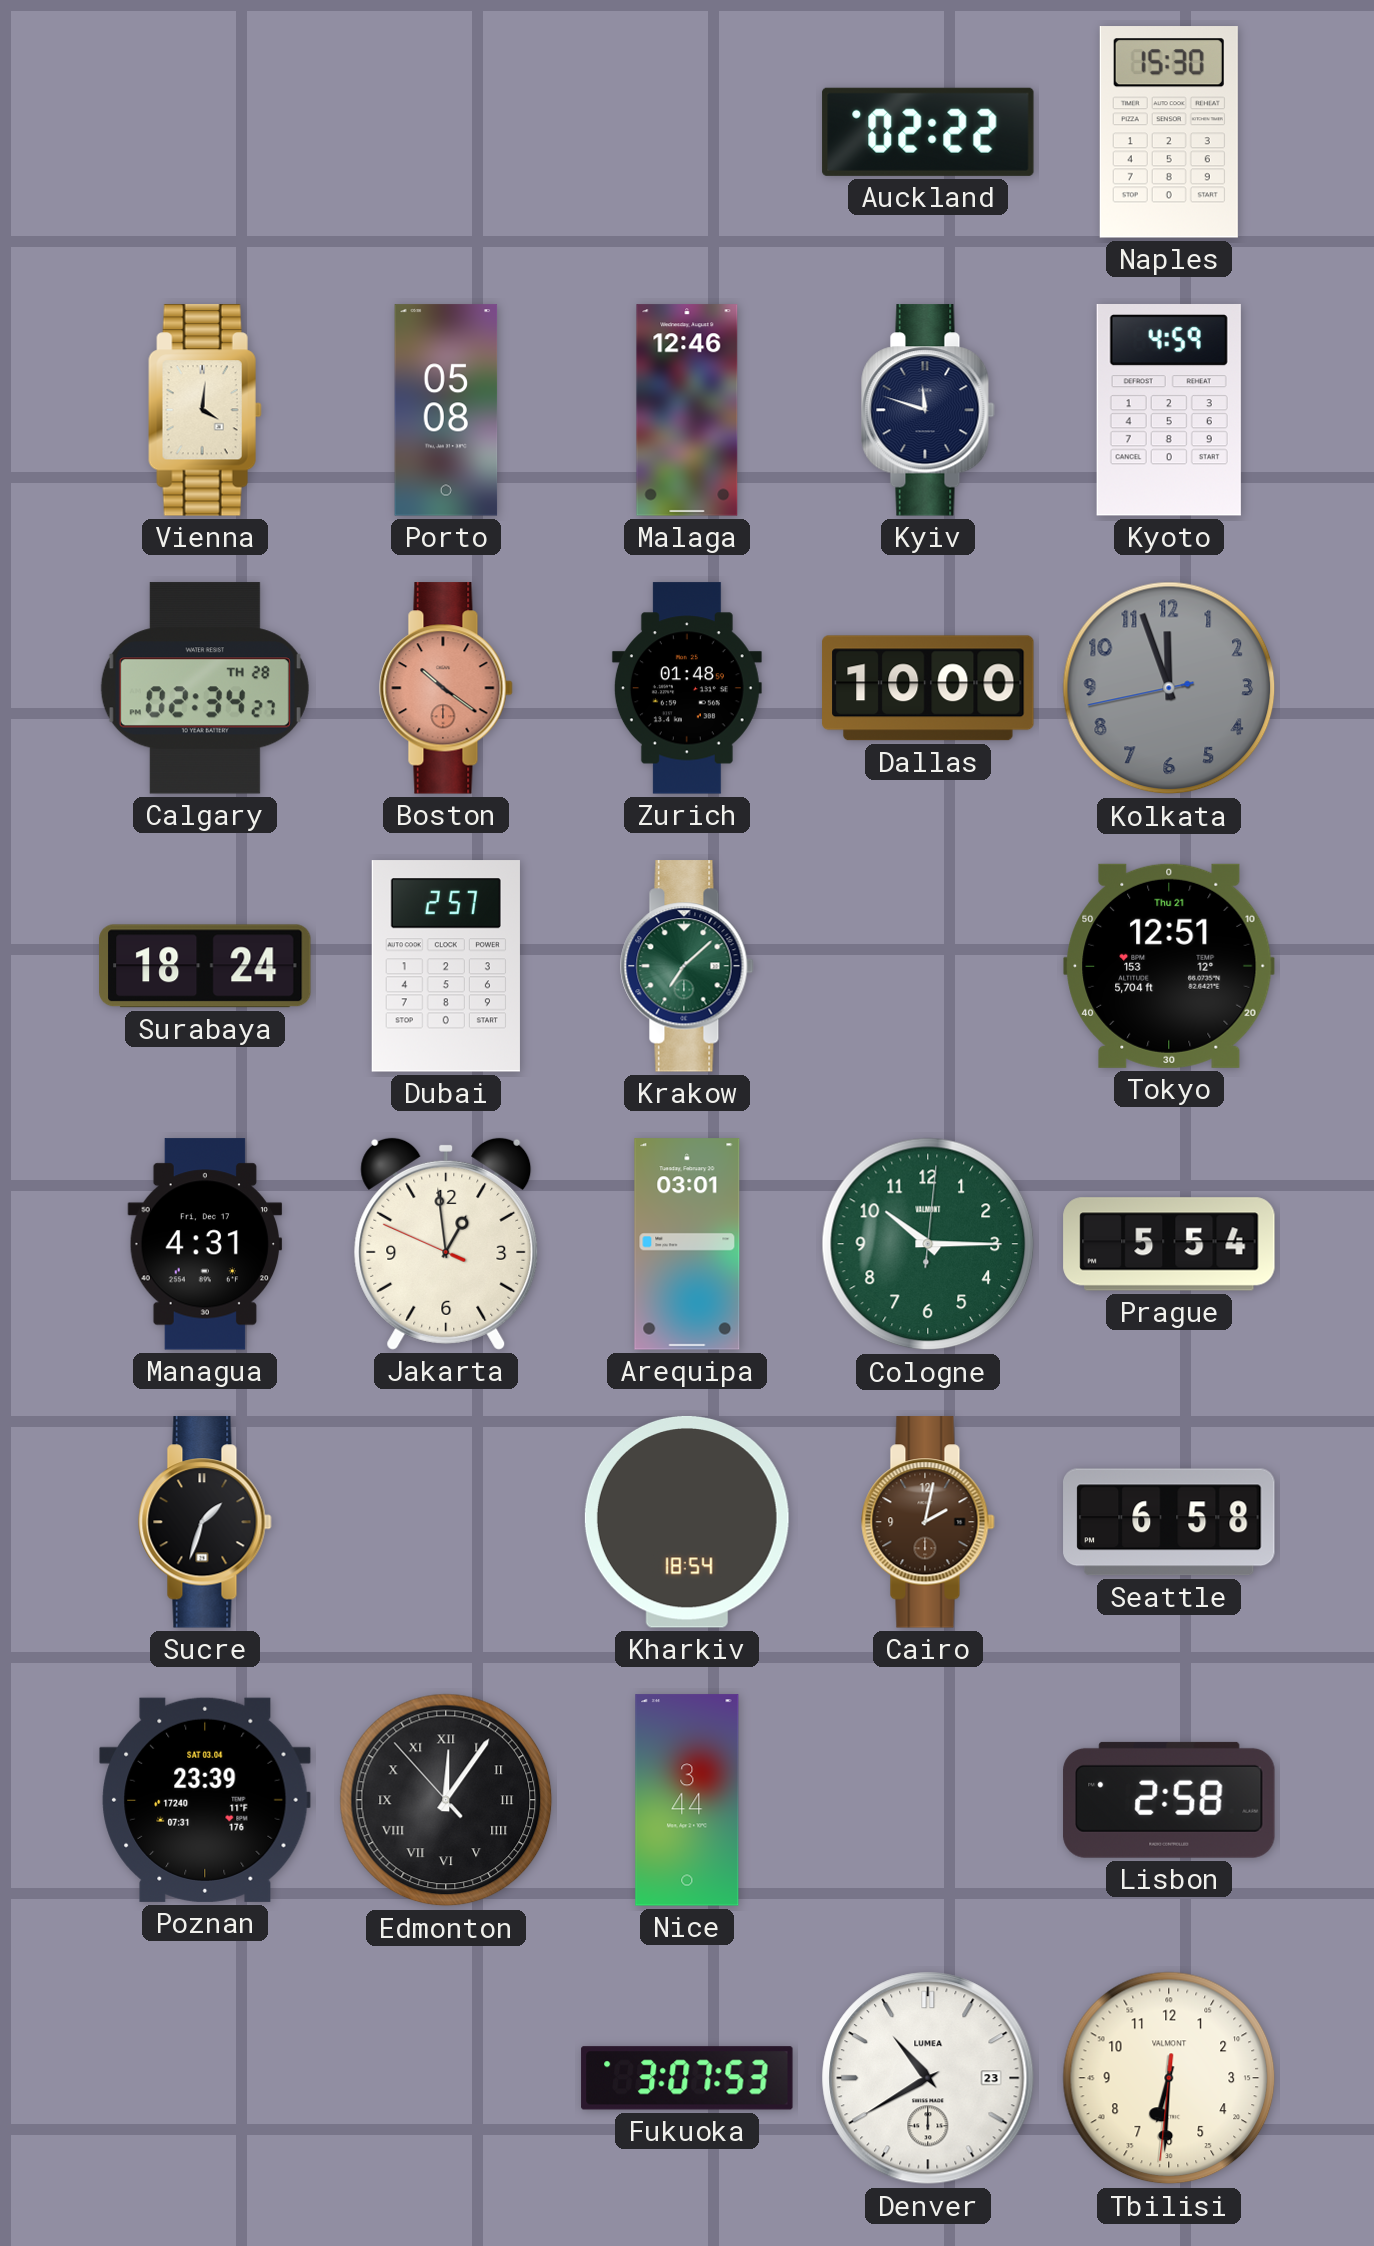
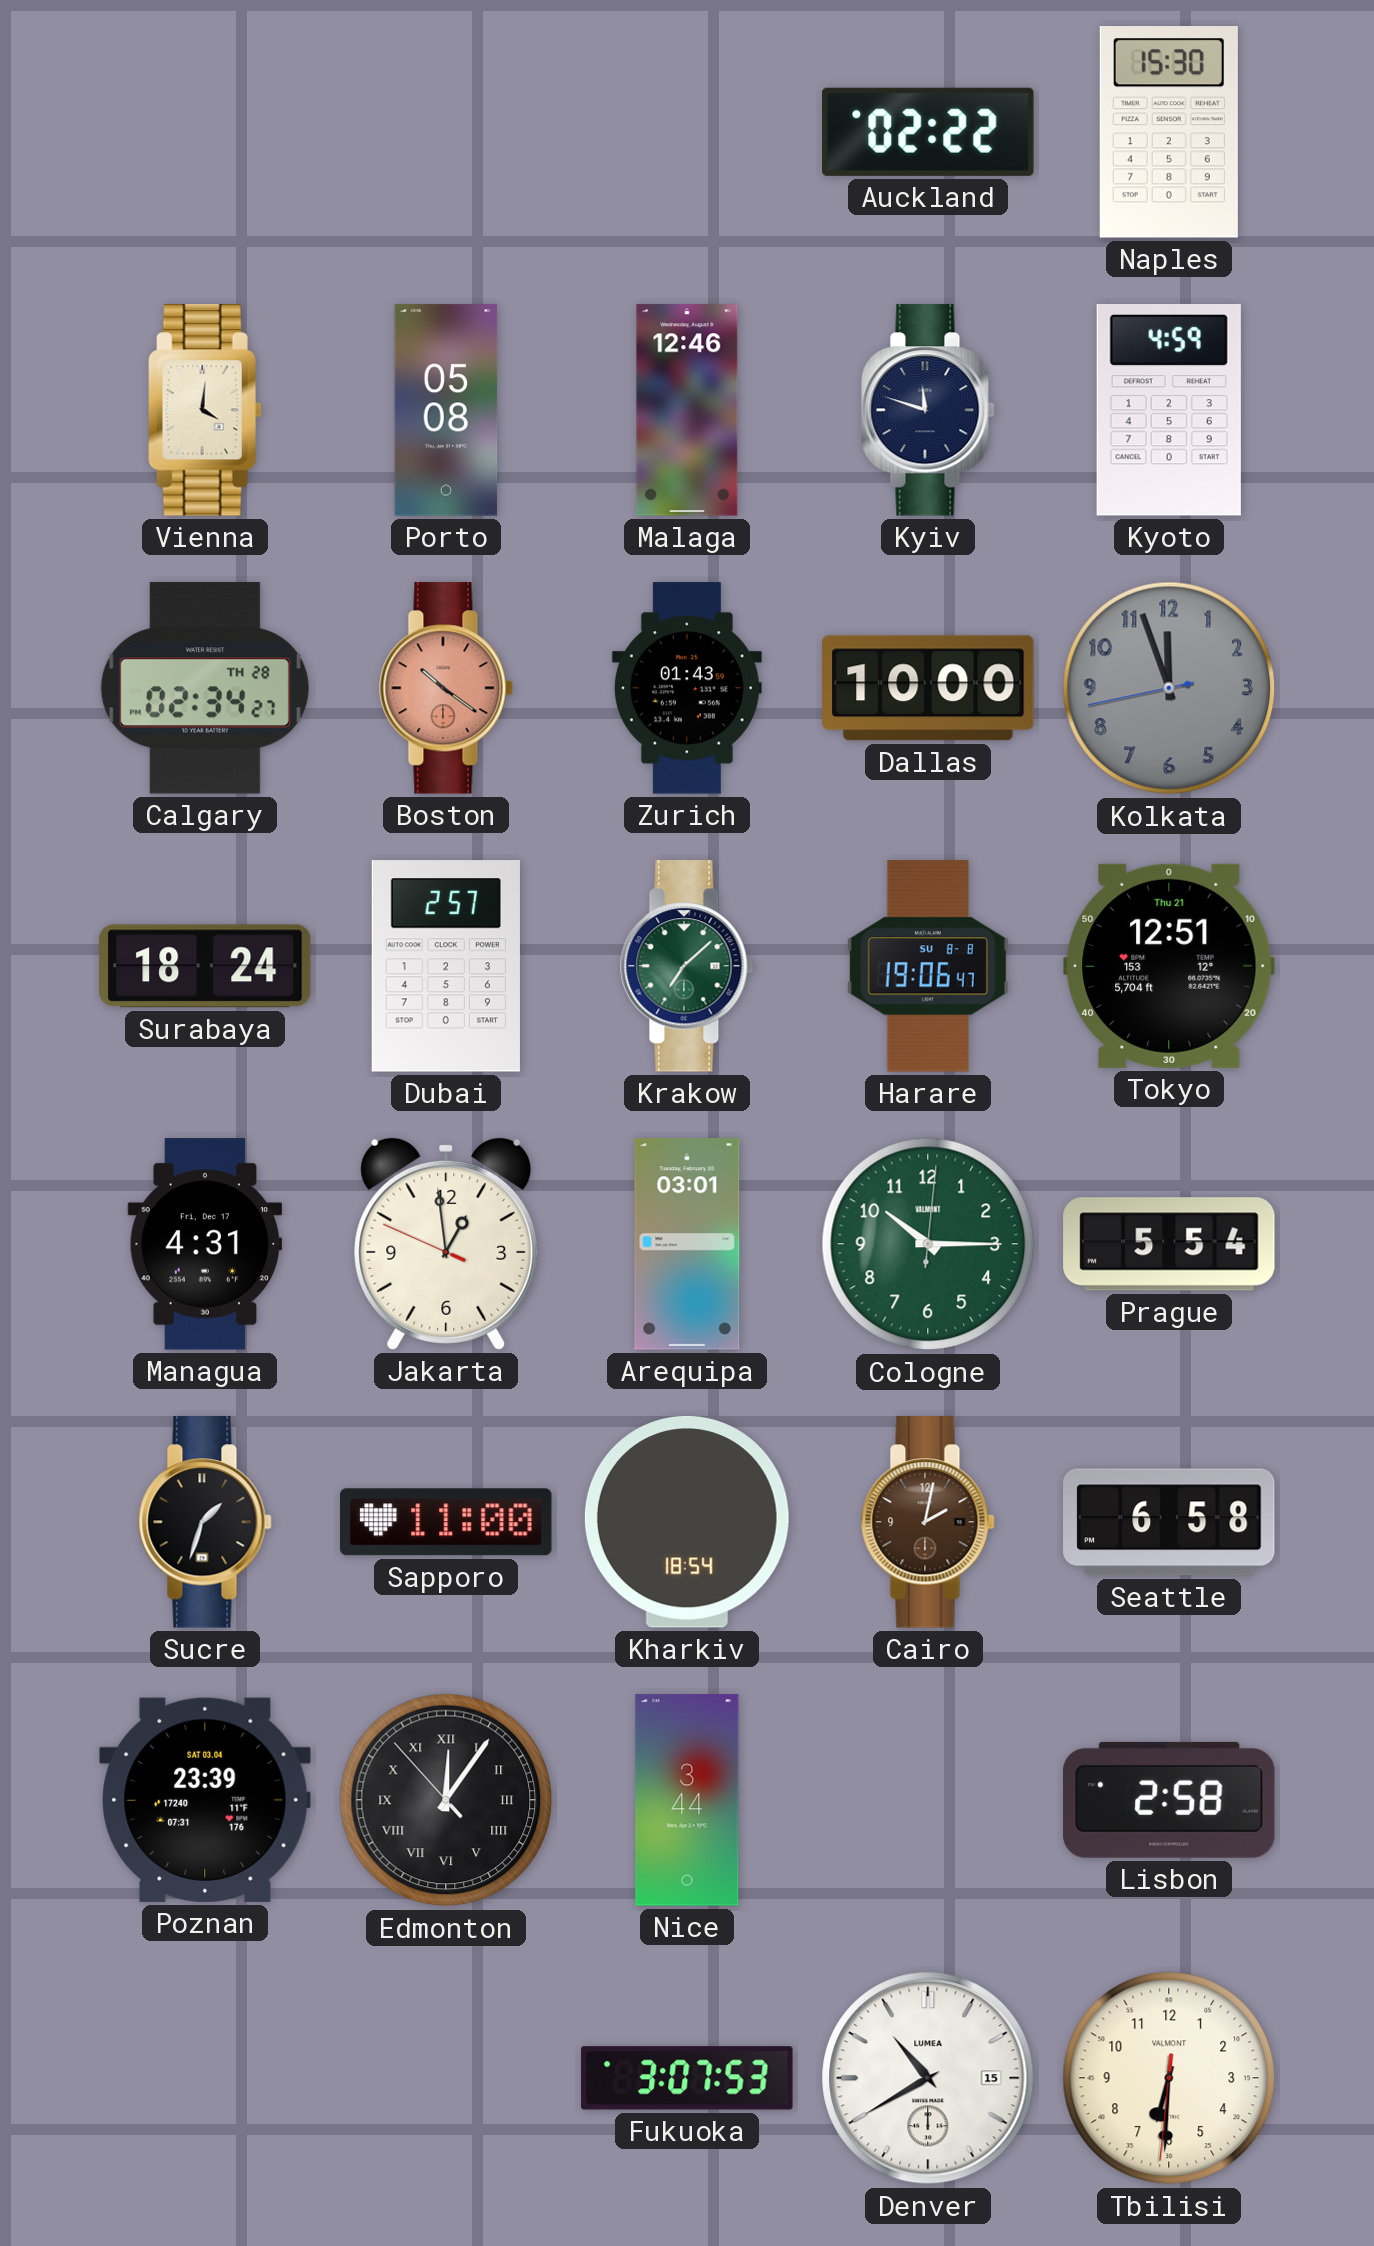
Zurich: 01:48 -> 01:43 (687, 688)
Harare: none -> 19:06 (928, 966)
Sapporo: none -> 11:00 (447, 1522)
Denver date: 23 -> 15 (928, 2078)
